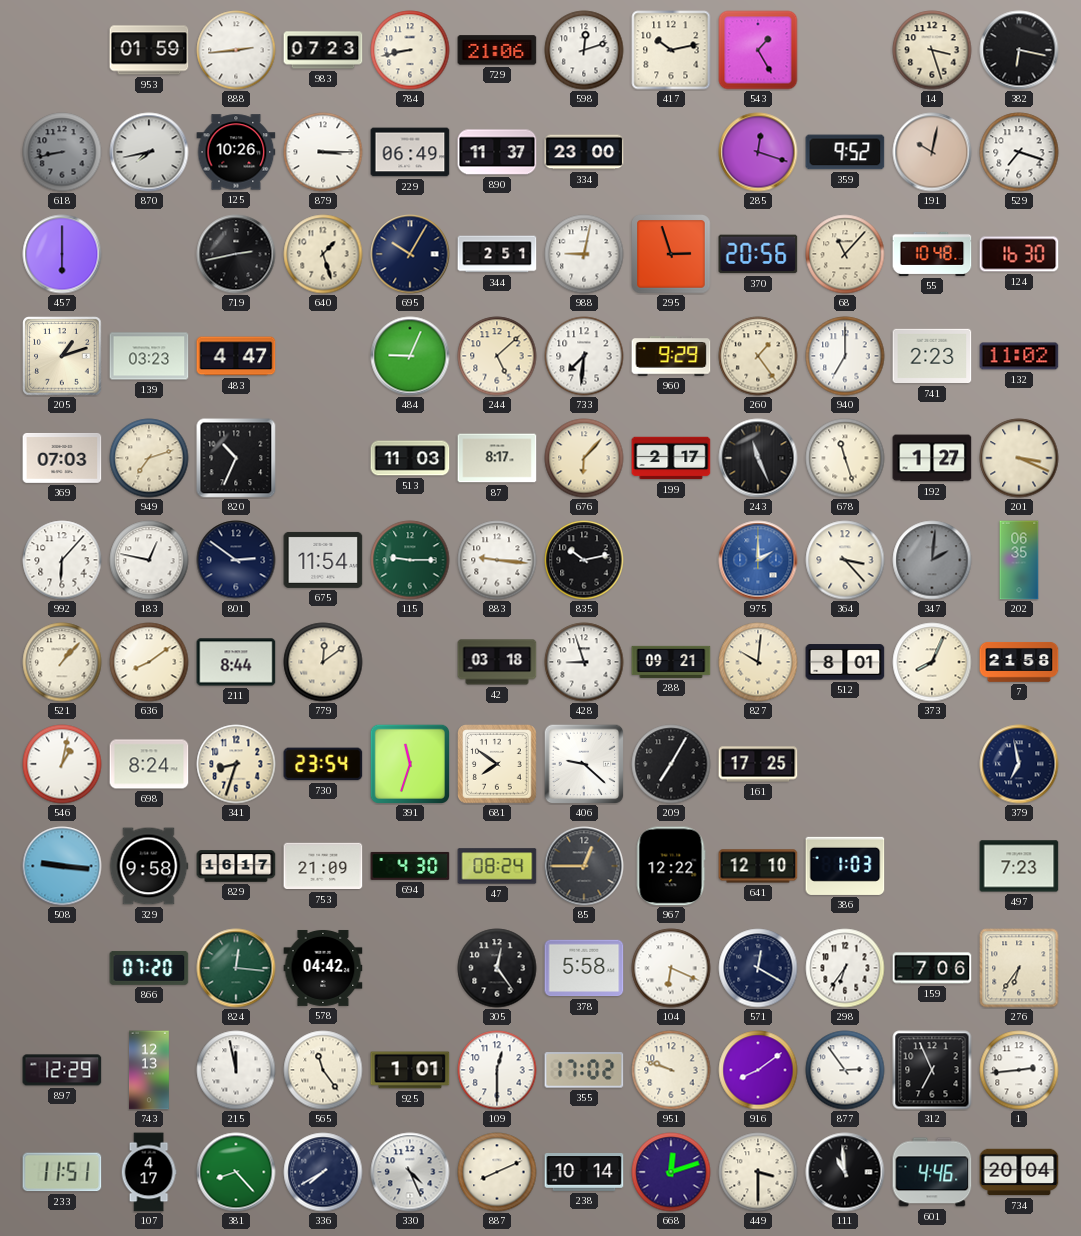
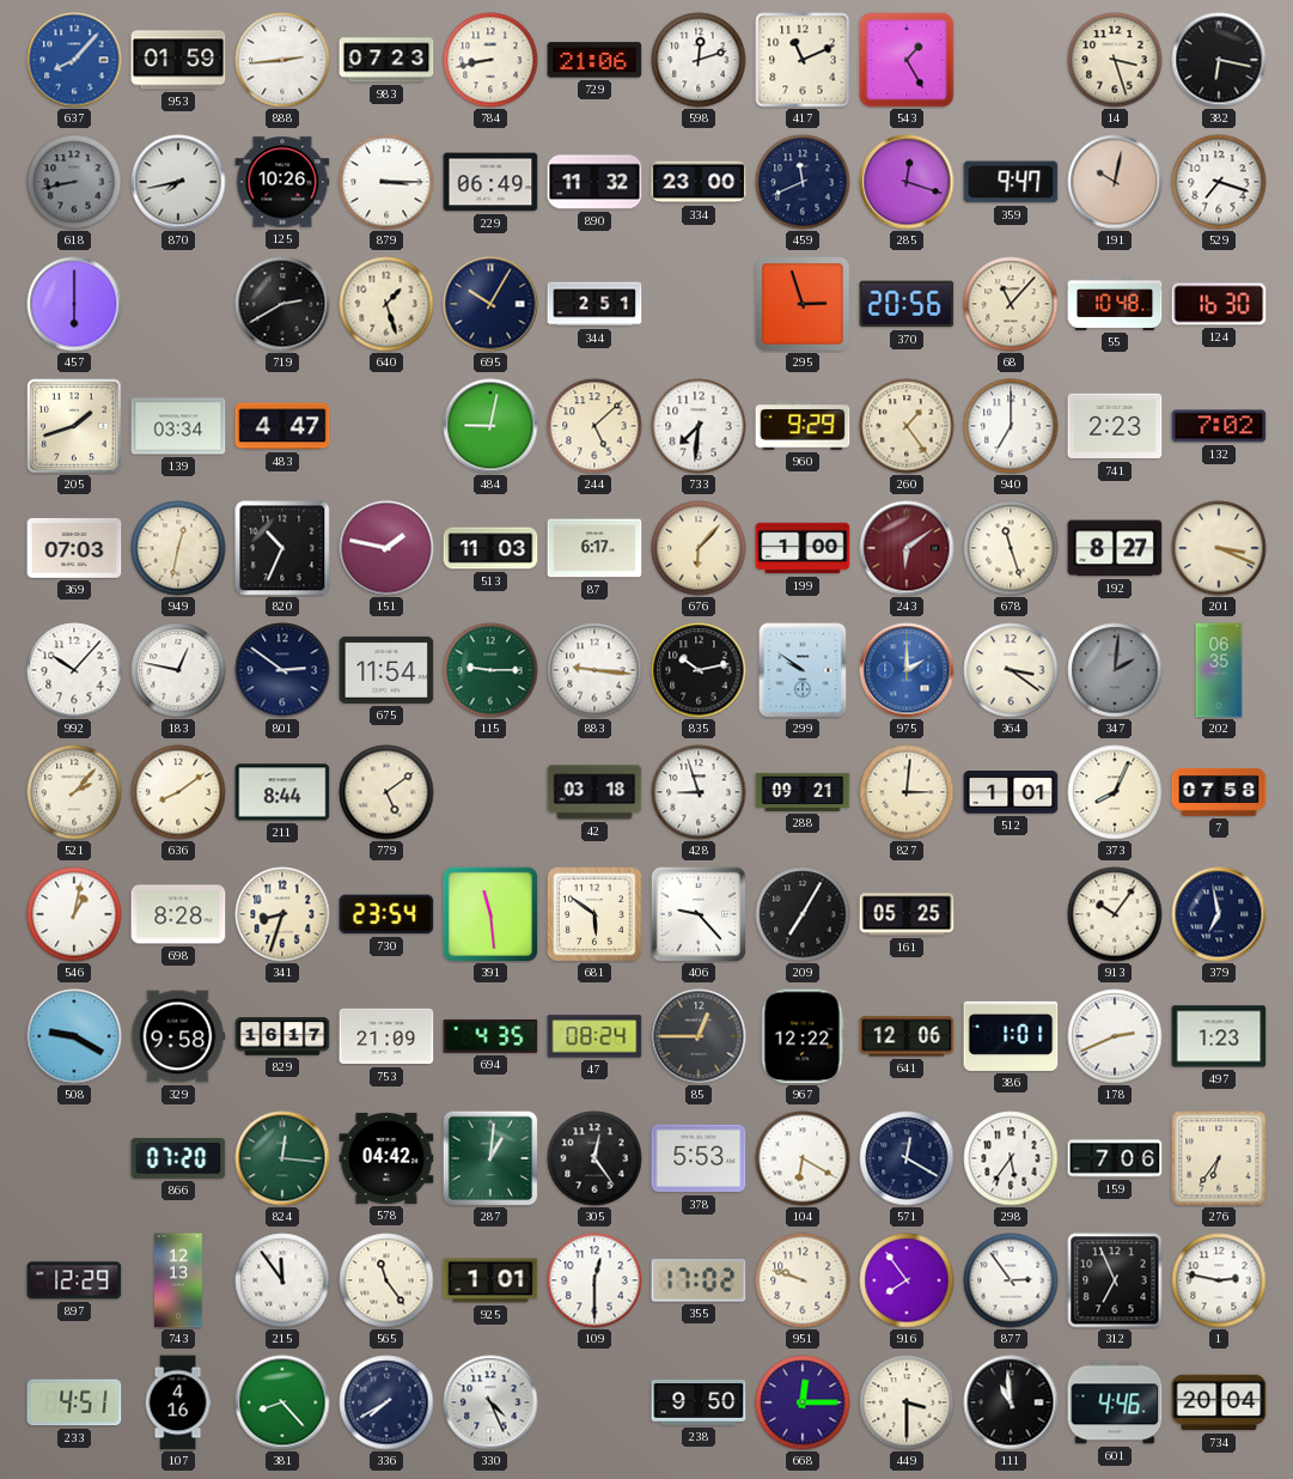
637: none -> 8:07 (74, 60)
417: 10:13 -> 11:11 (803, 60)
890: 11:37 -> 11:32 (594, 182)
459: none -> 11:41 (803, 182)
359: 9:52 -> 9:47 (1011, 182)
719: 2:43 -> 2:40 (282, 304)
988: 9:02 -> none (584, 254)
205: 1:12 -> 1:42 (74, 426)
139: 03:23 -> 03:34 (178, 426)
484: 9:04 -> 9:02 (490, 426)
132: 11:02 -> 7:02 (1219, 426)
949: 7:12 -> 12:32 (178, 548)
151: none -> 1:47 (386, 548)
87: 8:17 -> 6:17 (594, 548)
199: 2:17 -> 1:00 (803, 548)
243: 11:26 -> 6:09 (907, 548)
243 dial: black -> burgundy (907, 548)
192: 1:27 -> 8:27 (1115, 548)
992: 6:07 -> 10:07 (74, 670)
299: none -> 9:51 (803, 670)
364: 3:23 -> 3:21 (1011, 670)
521: 1:07 -> 2:07 (74, 792)
779: 12:09 -> 5:09 (386, 792)
827: 10:01 -> 3:01 (907, 792)
512: 8:01 -> 1:01 (1011, 792)
7: 21:58 -> 07:58 (1219, 792)
698: 8:24 -> 8:28 (178, 914)
391: 11:33 -> 11:29 (489, 913)
681: 7:51 -> 5:51 (596, 915)
406: 9:22 -> 9:23 (699, 914)
161: 17:25 -> 05:25 (907, 914)
913: none -> 10:06 (1115, 914)
508: 9:16 -> 9:20 (74, 1036)
694: 4:30 -> 4:35 (490, 1036)
641: 12:10 -> 12:06 (907, 1036)
386: 1:03 -> 1:01 (1011, 1036)
178: none -> 2:41 (1115, 1036)
497: 7:23 -> 1:23 (1219, 1036)
287: none -> 1:01 (490, 1158)
378: 5:58 -> 5:53 (699, 1158)
104: 6:19 -> 6:20 (803, 1158)
298: 6:36 -> 5:36 (1011, 1158)
215: 11:58 -> 11:54 (282, 1280)
916: 8:09 -> 7:54 (907, 1280)
1: 2:44 -> 2:47 (1219, 1280)
233: 11:51 -> 4:51 (74, 1402)
107: 4:17 -> 4:16 (178, 1402)
887: 8:11 -> none (497, 1172)
238: 10:14 -> 9:50 (699, 1404)
668: 12:12 -> 12:15 (803, 1402)
